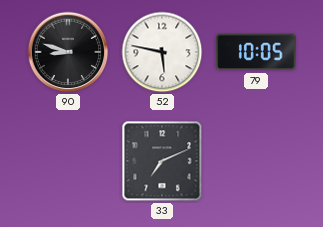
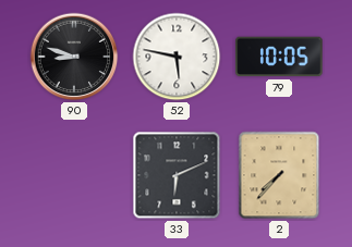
33: 7:11 -> 6:11 (177, 175)
2: none -> 7:37 (279, 175)
